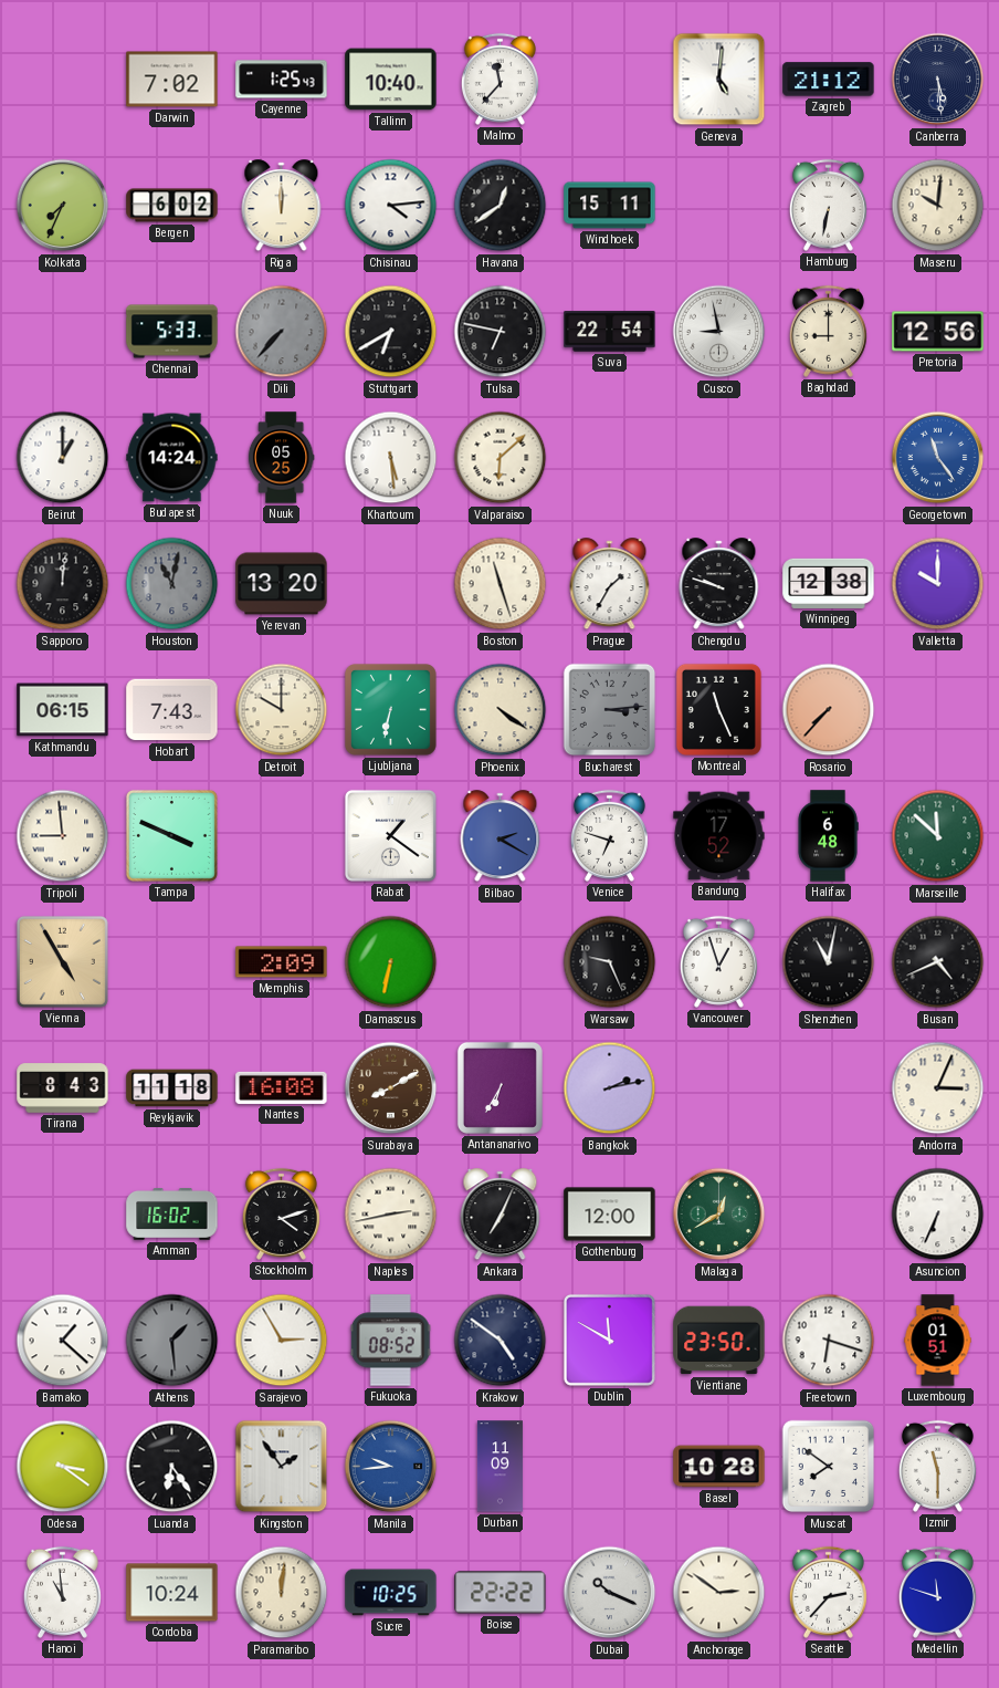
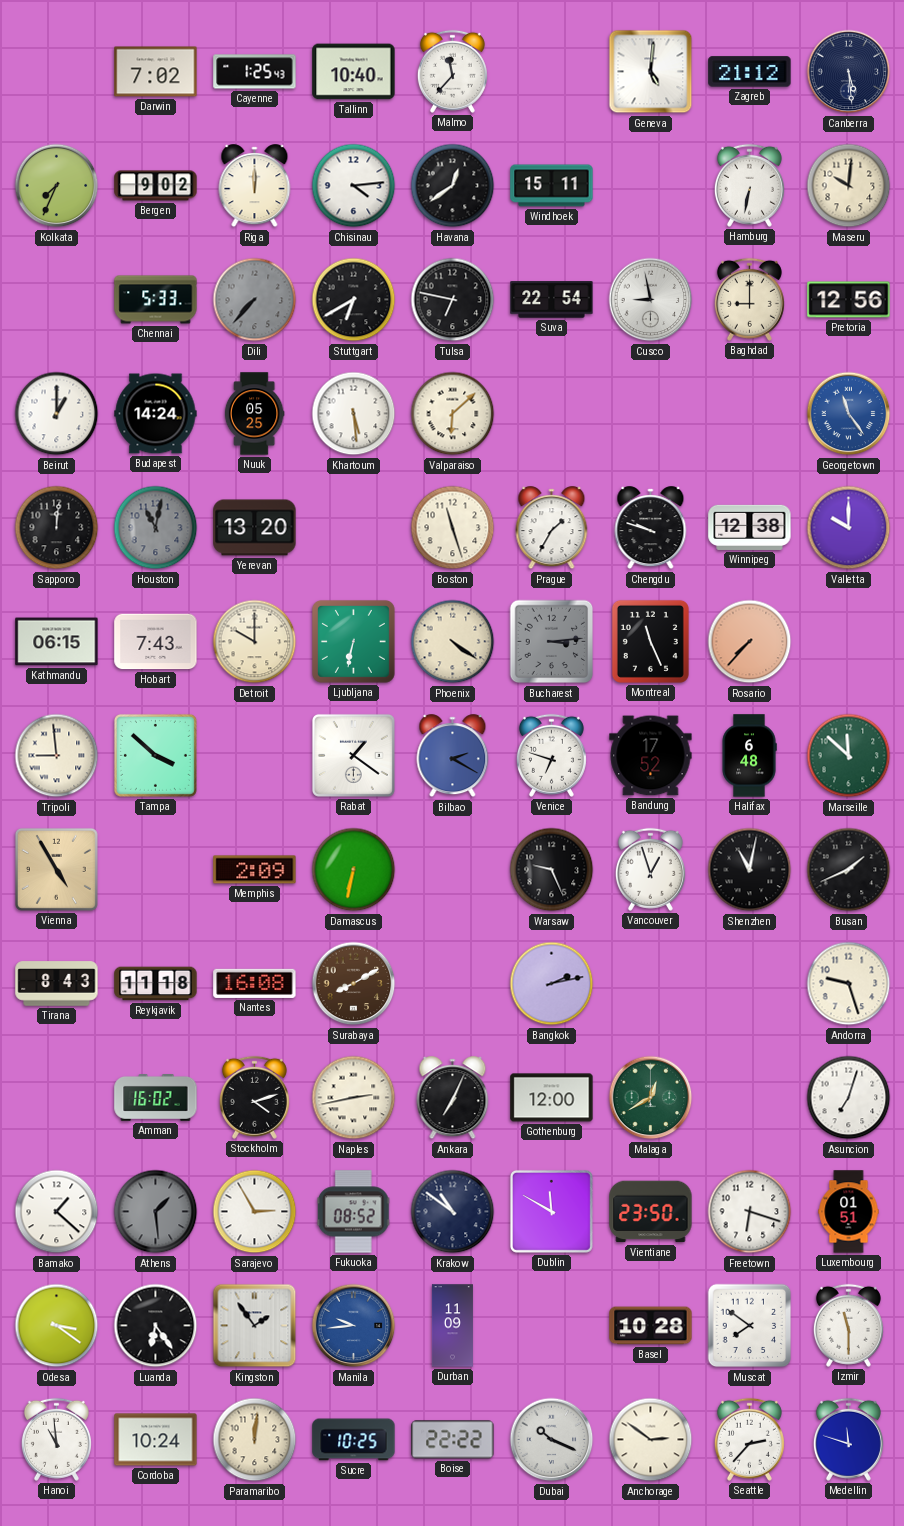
Bergen: 6:02 -> 9:02 (156, 186)
Tampa: 3:49 -> 3:52 (155, 755)
Busan: 4:41 -> 1:41 (849, 870)
Antananarivo: 6:35 -> none (499, 1087)
Andorra: 3:04 -> 9:27 (849, 984)
Asuncion: 6:34 -> 7:03 (849, 1098)
Krakow: 4:51 -> 10:51 (453, 1212)
